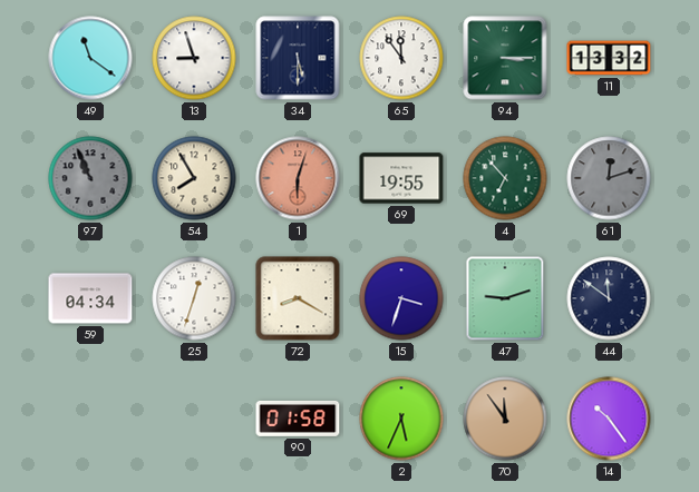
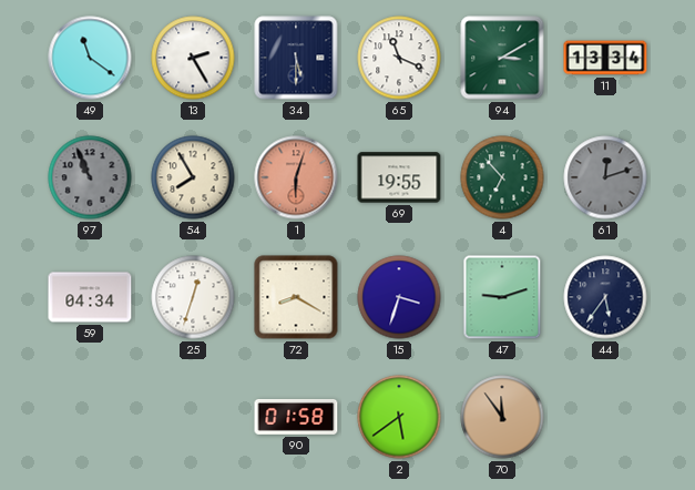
13: 8:57 -> 2:25 (193, 58)
65: 11:54 -> 11:19 (399, 58)
94: 3:15 -> 3:10 (502, 58)
11: 13:32 -> 13:34 (605, 58)
44: 11:51 -> 5:36 (605, 297)
2: 5:34 -> 5:39 (399, 417)
14: 10:24 -> none (609, 419)
